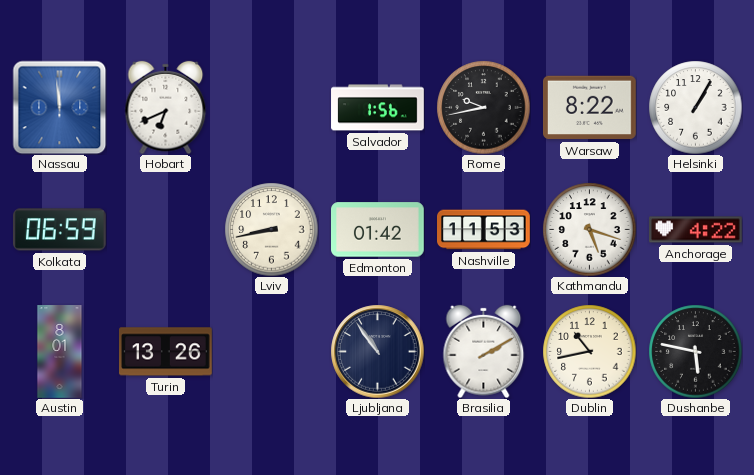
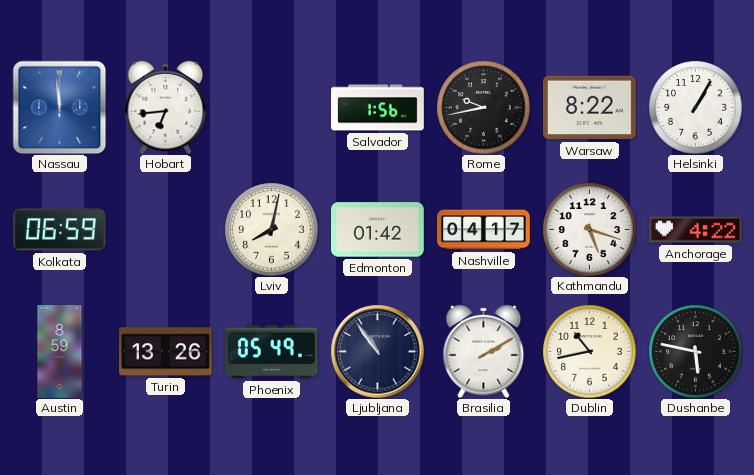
Hobart: 6:41 -> 6:44 (166, 107)
Lviv: 8:43 -> 8:02 (271, 229)
Nashville: 11:53 -> 04:17 (484, 230)
Austin: 8:01 -> 8:59 (60, 352)
Phoenix: none -> 05:49 (272, 352)
